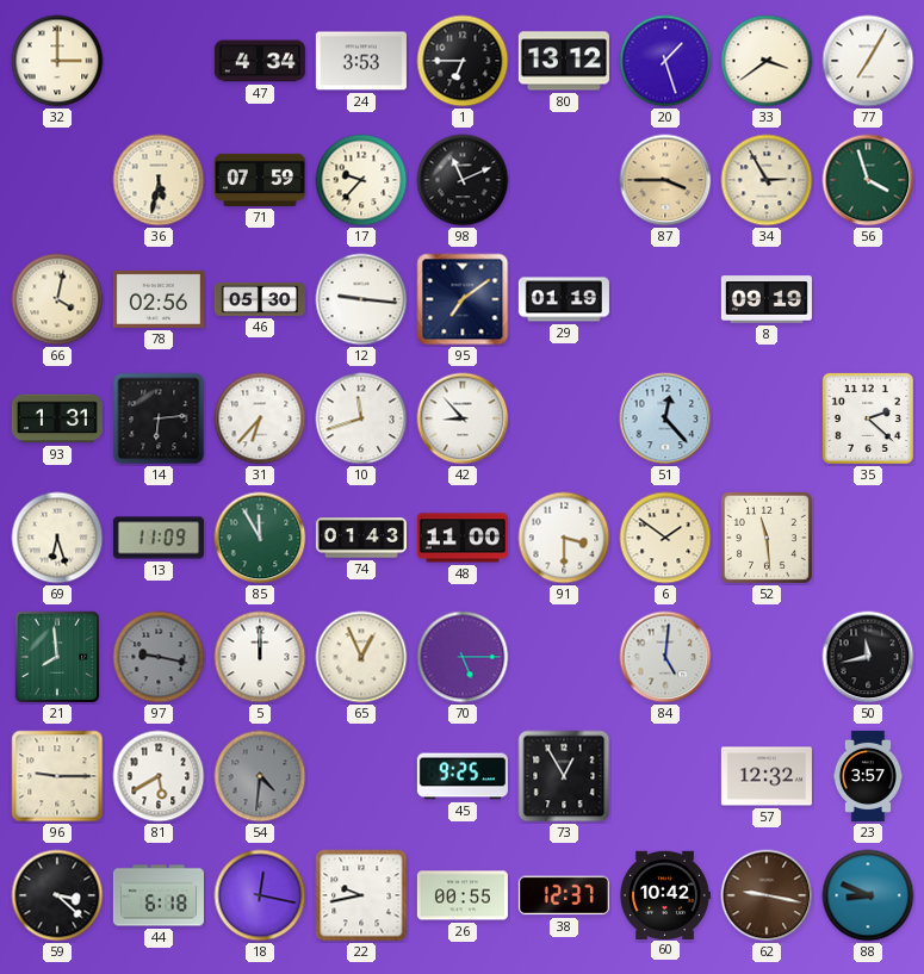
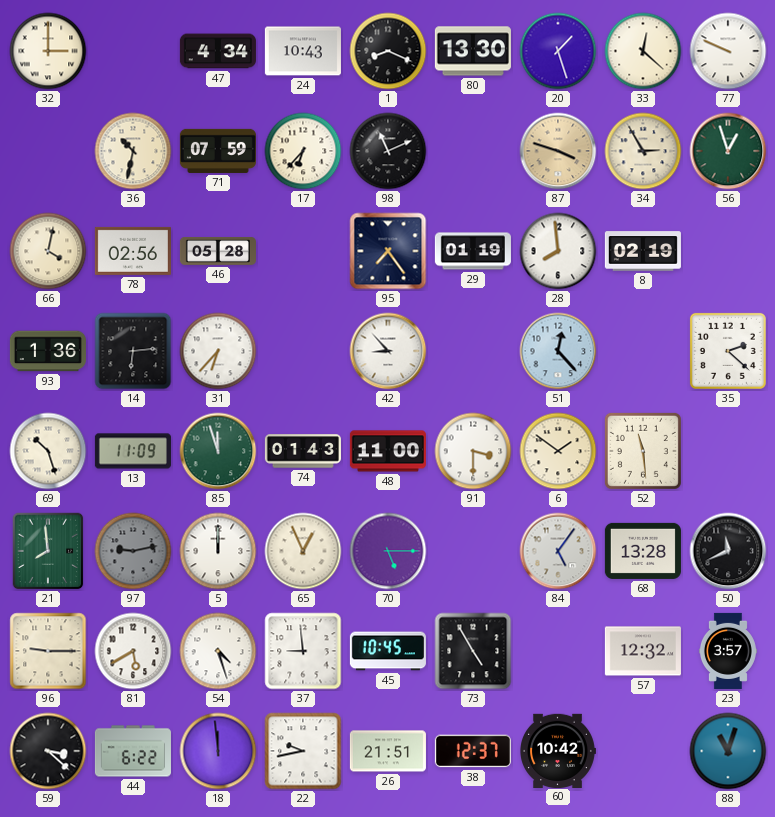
24: 3:53 -> 10:43 (303, 51)
1: 6:45 -> 8:19 (388, 51)
80: 13:12 -> 13:30 (473, 51)
33: 3:39 -> 12:22 (643, 51)
77: 7:05 -> 9:49 (728, 51)
36: 5:32 -> 10:32 (133, 151)
17: 9:37 -> 6:37 (303, 151)
87: 3:45 -> 3:48 (558, 151)
56: 3:57 -> 12:57 (728, 151)
46: 05:30 -> 05:28 (218, 252)
12: 9:16 -> none (361, 299)
95: 7:09 -> 7:24 (388, 251)
28: none -> 7:59 (558, 251)
8: 09:19 -> 02:19 (643, 251)
93: 1:31 -> 1:36 (48, 351)
10: 11:42 -> none (361, 418)
69: 6:27 -> 10:27 (48, 451)
85: 11:55 -> 11:57 (218, 451)
97: 9:17 -> 9:13 (133, 551)
84: 5:01 -> 5:06 (558, 551)
68: none -> 13:28 (643, 551)
50: 11:43 -> 11:41 (728, 551)
54: 4:31 -> 4:27 (218, 651)
54 dial: grey -> white (218, 651)
37: none -> 8:59 (303, 651)
45: 9:25 -> 10:45 (388, 651)
73: 12:55 -> 4:55 (473, 651)
44: 6:18 -> 6:22 (133, 751)
18: 12:17 -> 11:59 (218, 751)
26: 00:55 -> 21:51 (388, 751)
62: 9:17 -> none (767, 895)
88: 8:49 -> 11:03 (728, 751)
